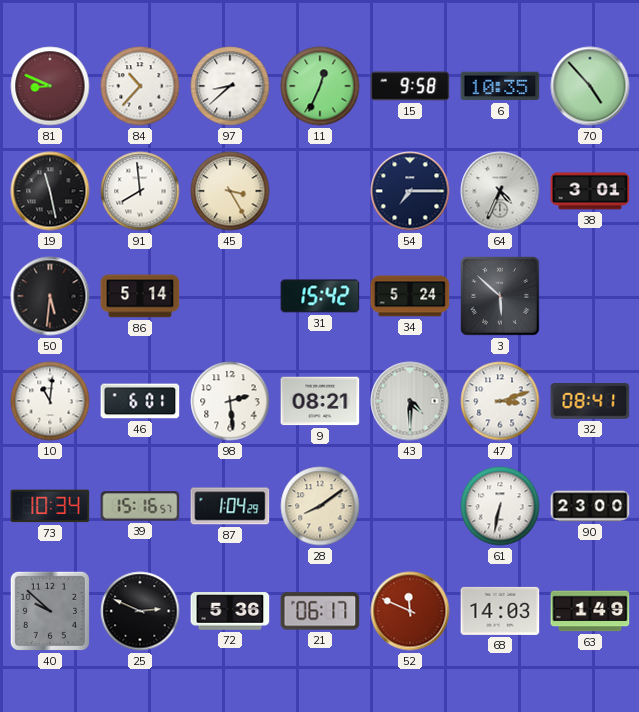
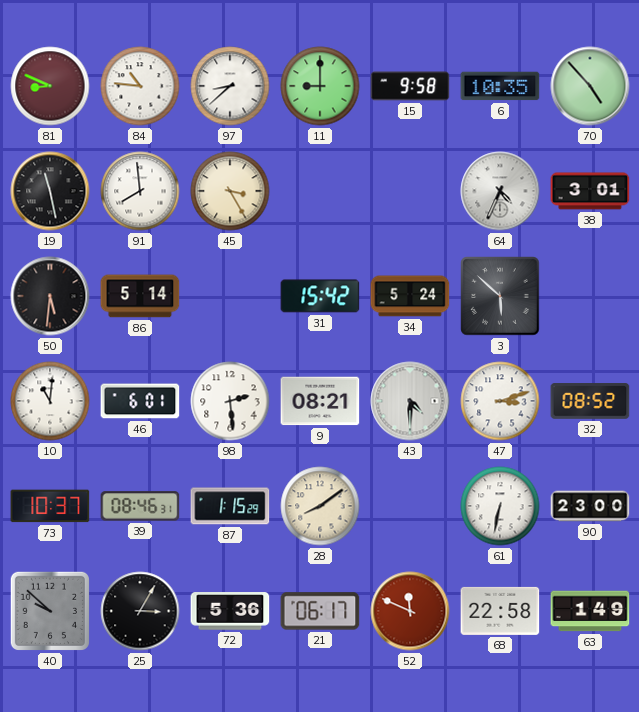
84: 10:37 -> 10:46 (140, 86)
11: 12:34 -> 9:00 (320, 86)
54: 7:15 -> none (410, 191)
32: 08:41 -> 08:52 (590, 401)
73: 10:34 -> 10:37 (50, 506)
39: 15:16 -> 08:46 (140, 506)
87: 1:04 -> 1:15 (230, 506)
25: 2:49 -> 3:05 (140, 611)
68: 14:03 -> 22:58 (500, 611)
